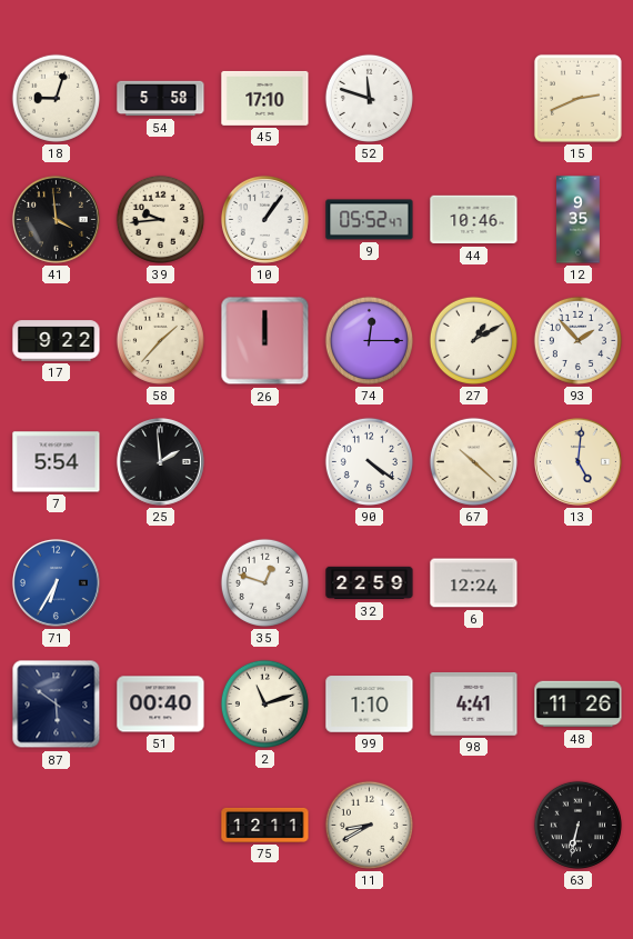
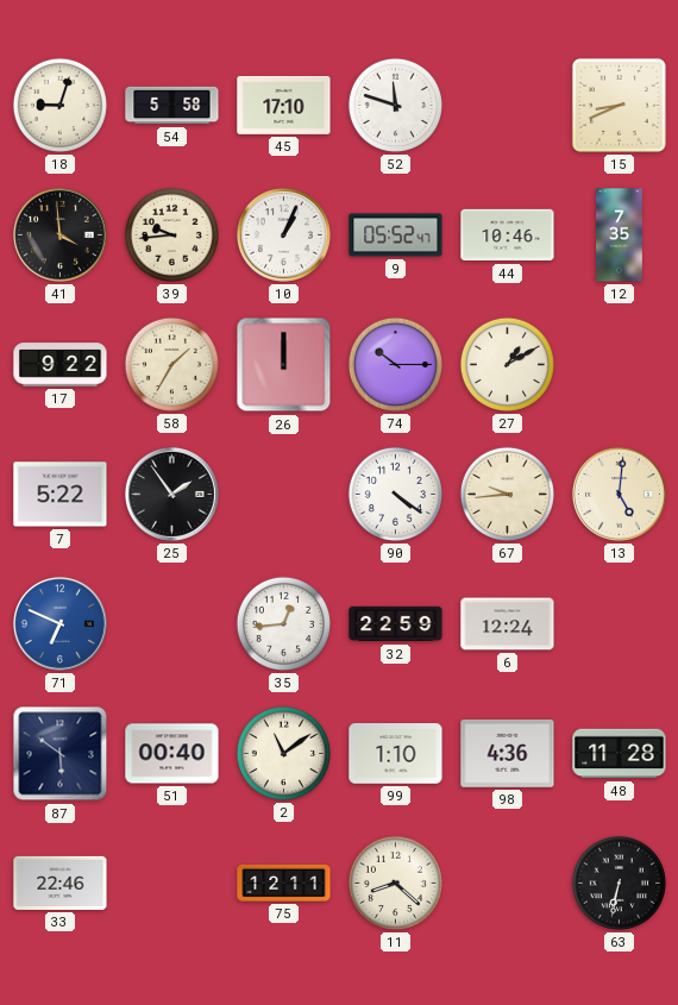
15: 2:41 -> 8:41 (619, 105)
10: 1:06 -> 1:04 (283, 234)
12: 9:35 -> 7:35 (620, 235)
58: 1:37 -> 1:35 (171, 364)
74: 12:15 -> 10:15 (395, 364)
93: 1:53 -> none (577, 340)
7: 5:54 -> 5:22 (61, 495)
25: 1:59 -> 1:54 (171, 494)
67: 10:22 -> 9:44 (507, 494)
71: 6:35 -> 6:49 (59, 623)
35: 12:48 -> 12:44 (283, 623)
2: 11:12 -> 11:09 (283, 753)
98: 4:41 -> 4:36 (508, 754)
48: 11:26 -> 11:28 (620, 754)
33: none -> 22:46 (61, 882)
11: 8:40 -> 8:22 (395, 882)
